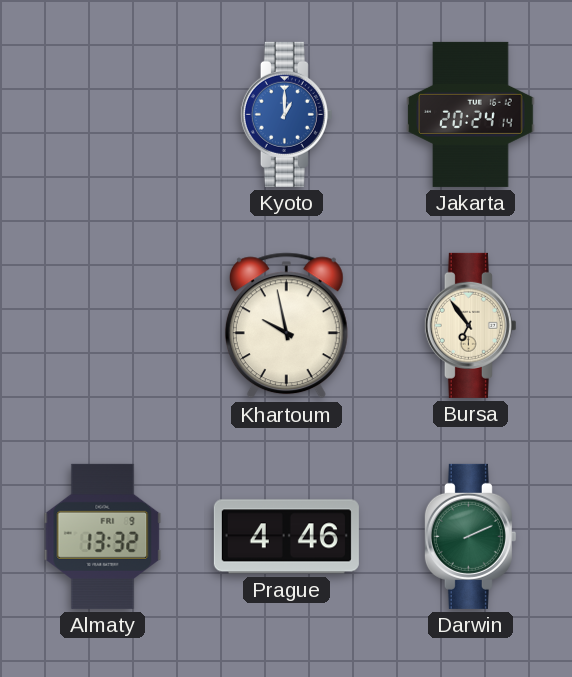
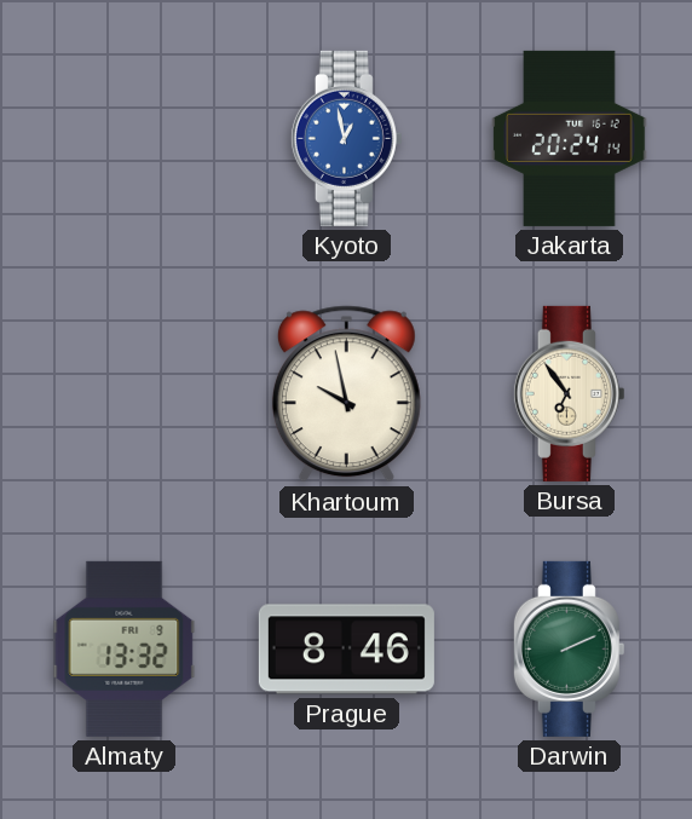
Kyoto: 1:00 -> 12:58 (346, 138)
Prague: 4:46 -> 8:46 (346, 650)
